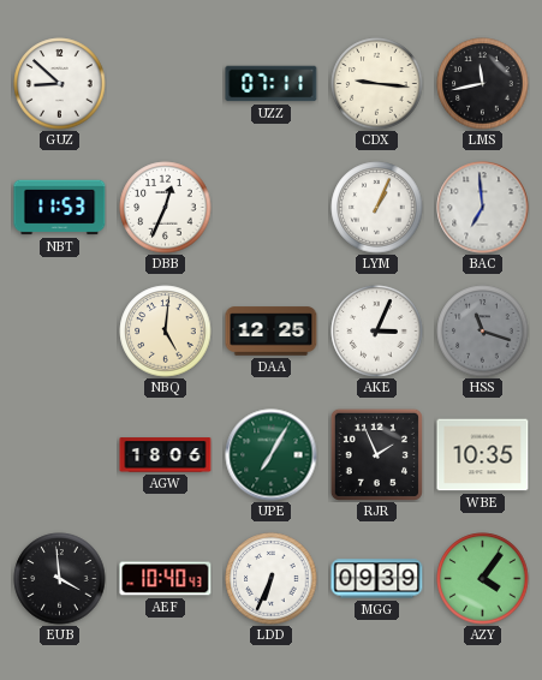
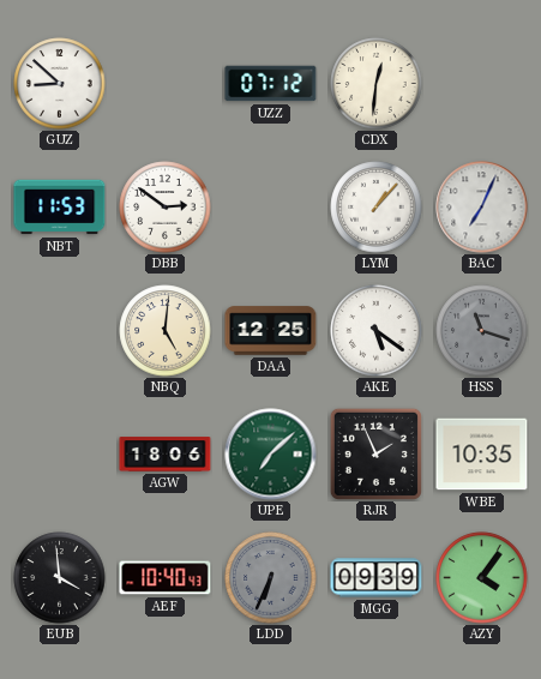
UZZ: 07:11 -> 07:12 (271, 84)
CDX: 9:16 -> 12:31 (377, 84)
LMS: 11:43 -> none (483, 84)
DBB: 12:34 -> 2:51 (166, 208)
LYM: 1:04 -> 1:07 (377, 208)
BAC: 6:59 -> 7:04 (482, 208)
AKE: 3:04 -> 5:21 (377, 331)
UPE: 7:05 -> 7:08 (271, 455)
LDD dial: white -> grey (271, 578)
